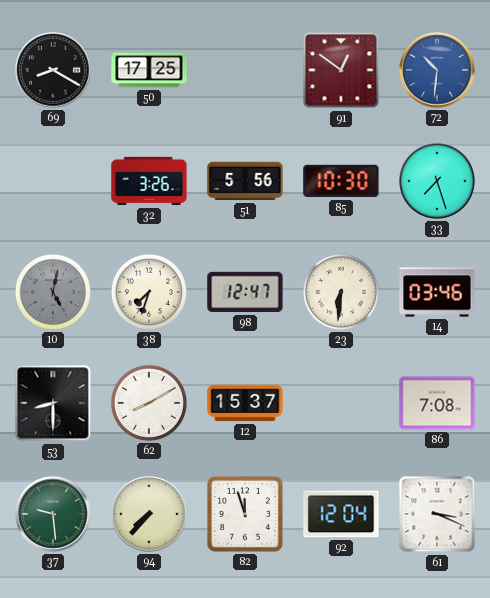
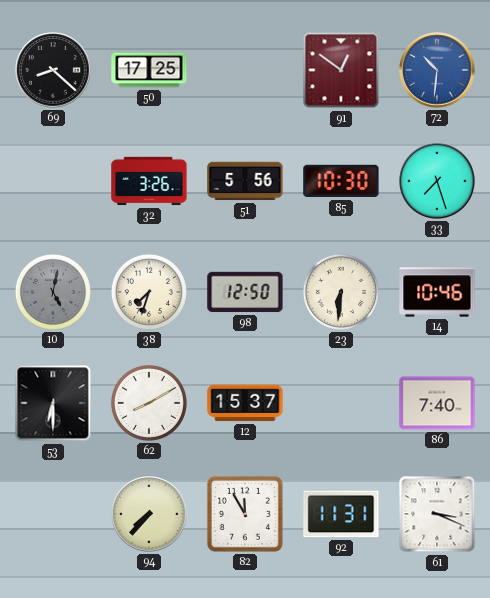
69: 8:20 -> 8:22 (53, 70)
98: 12:47 -> 12:50 (245, 292)
14: 03:46 -> 10:46 (437, 292)
53: 8:30 -> 6:30 (53, 403)
86: 7:08 -> 7:40 (437, 403)
37: 9:29 -> none (53, 514)
82: 11:57 -> 11:55 (245, 514)
92: 12:04 -> 11:31 (341, 514)
